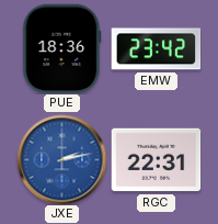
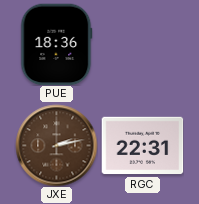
EMW: 23:42 -> none (156, 49)
JXE dial: blue -> brown (56, 145)
